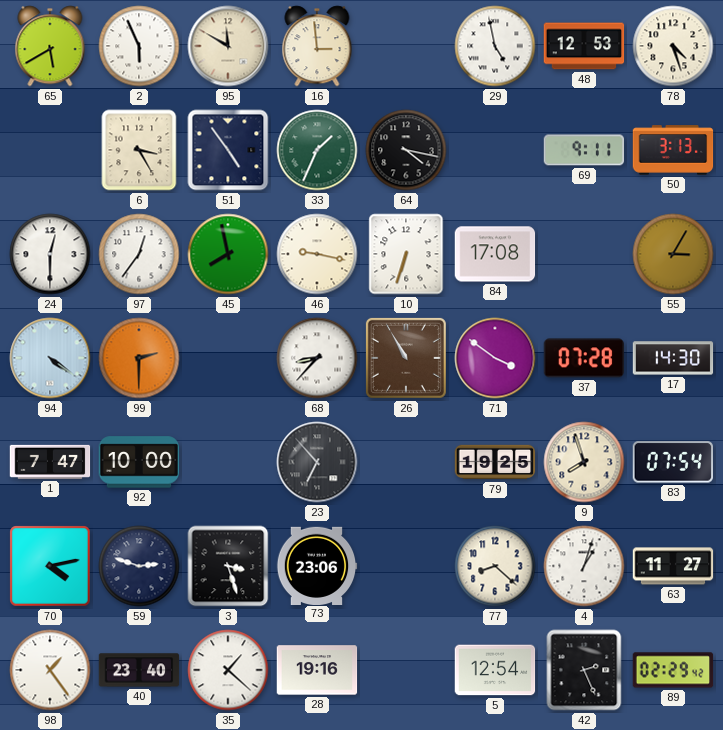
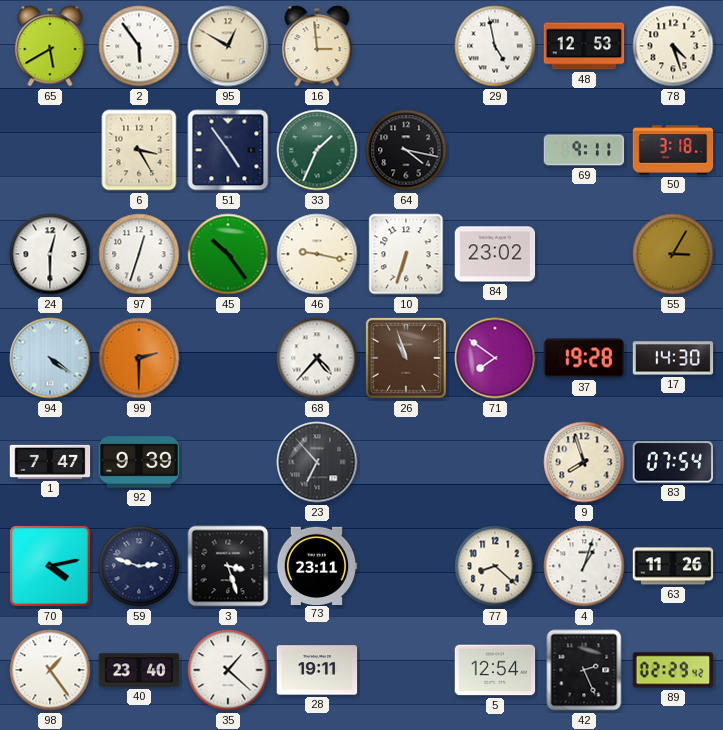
2: 5:56 -> 5:54 (139, 46)
95: 11:50 -> 12:50 (228, 46)
50: 3:13 -> 3:18 (673, 150)
97: 12:36 -> 12:33 (139, 254)
45: 7:58 -> 10:24 (228, 254)
84: 17:08 -> 23:02 (495, 254)
68: 8:37 -> 4:37 (317, 358)
26: 10:55 -> 10:57 (406, 358)
71: 3:51 -> 7:51 (495, 358)
37: 07:28 -> 19:28 (584, 358)
92: 10:00 -> 9:39 (139, 462)
79: 19:25 -> none (495, 462)
73: 23:06 -> 23:11 (317, 565)
63: 11:27 -> 11:26 (673, 566)
28: 19:16 -> 19:11 (317, 670)
